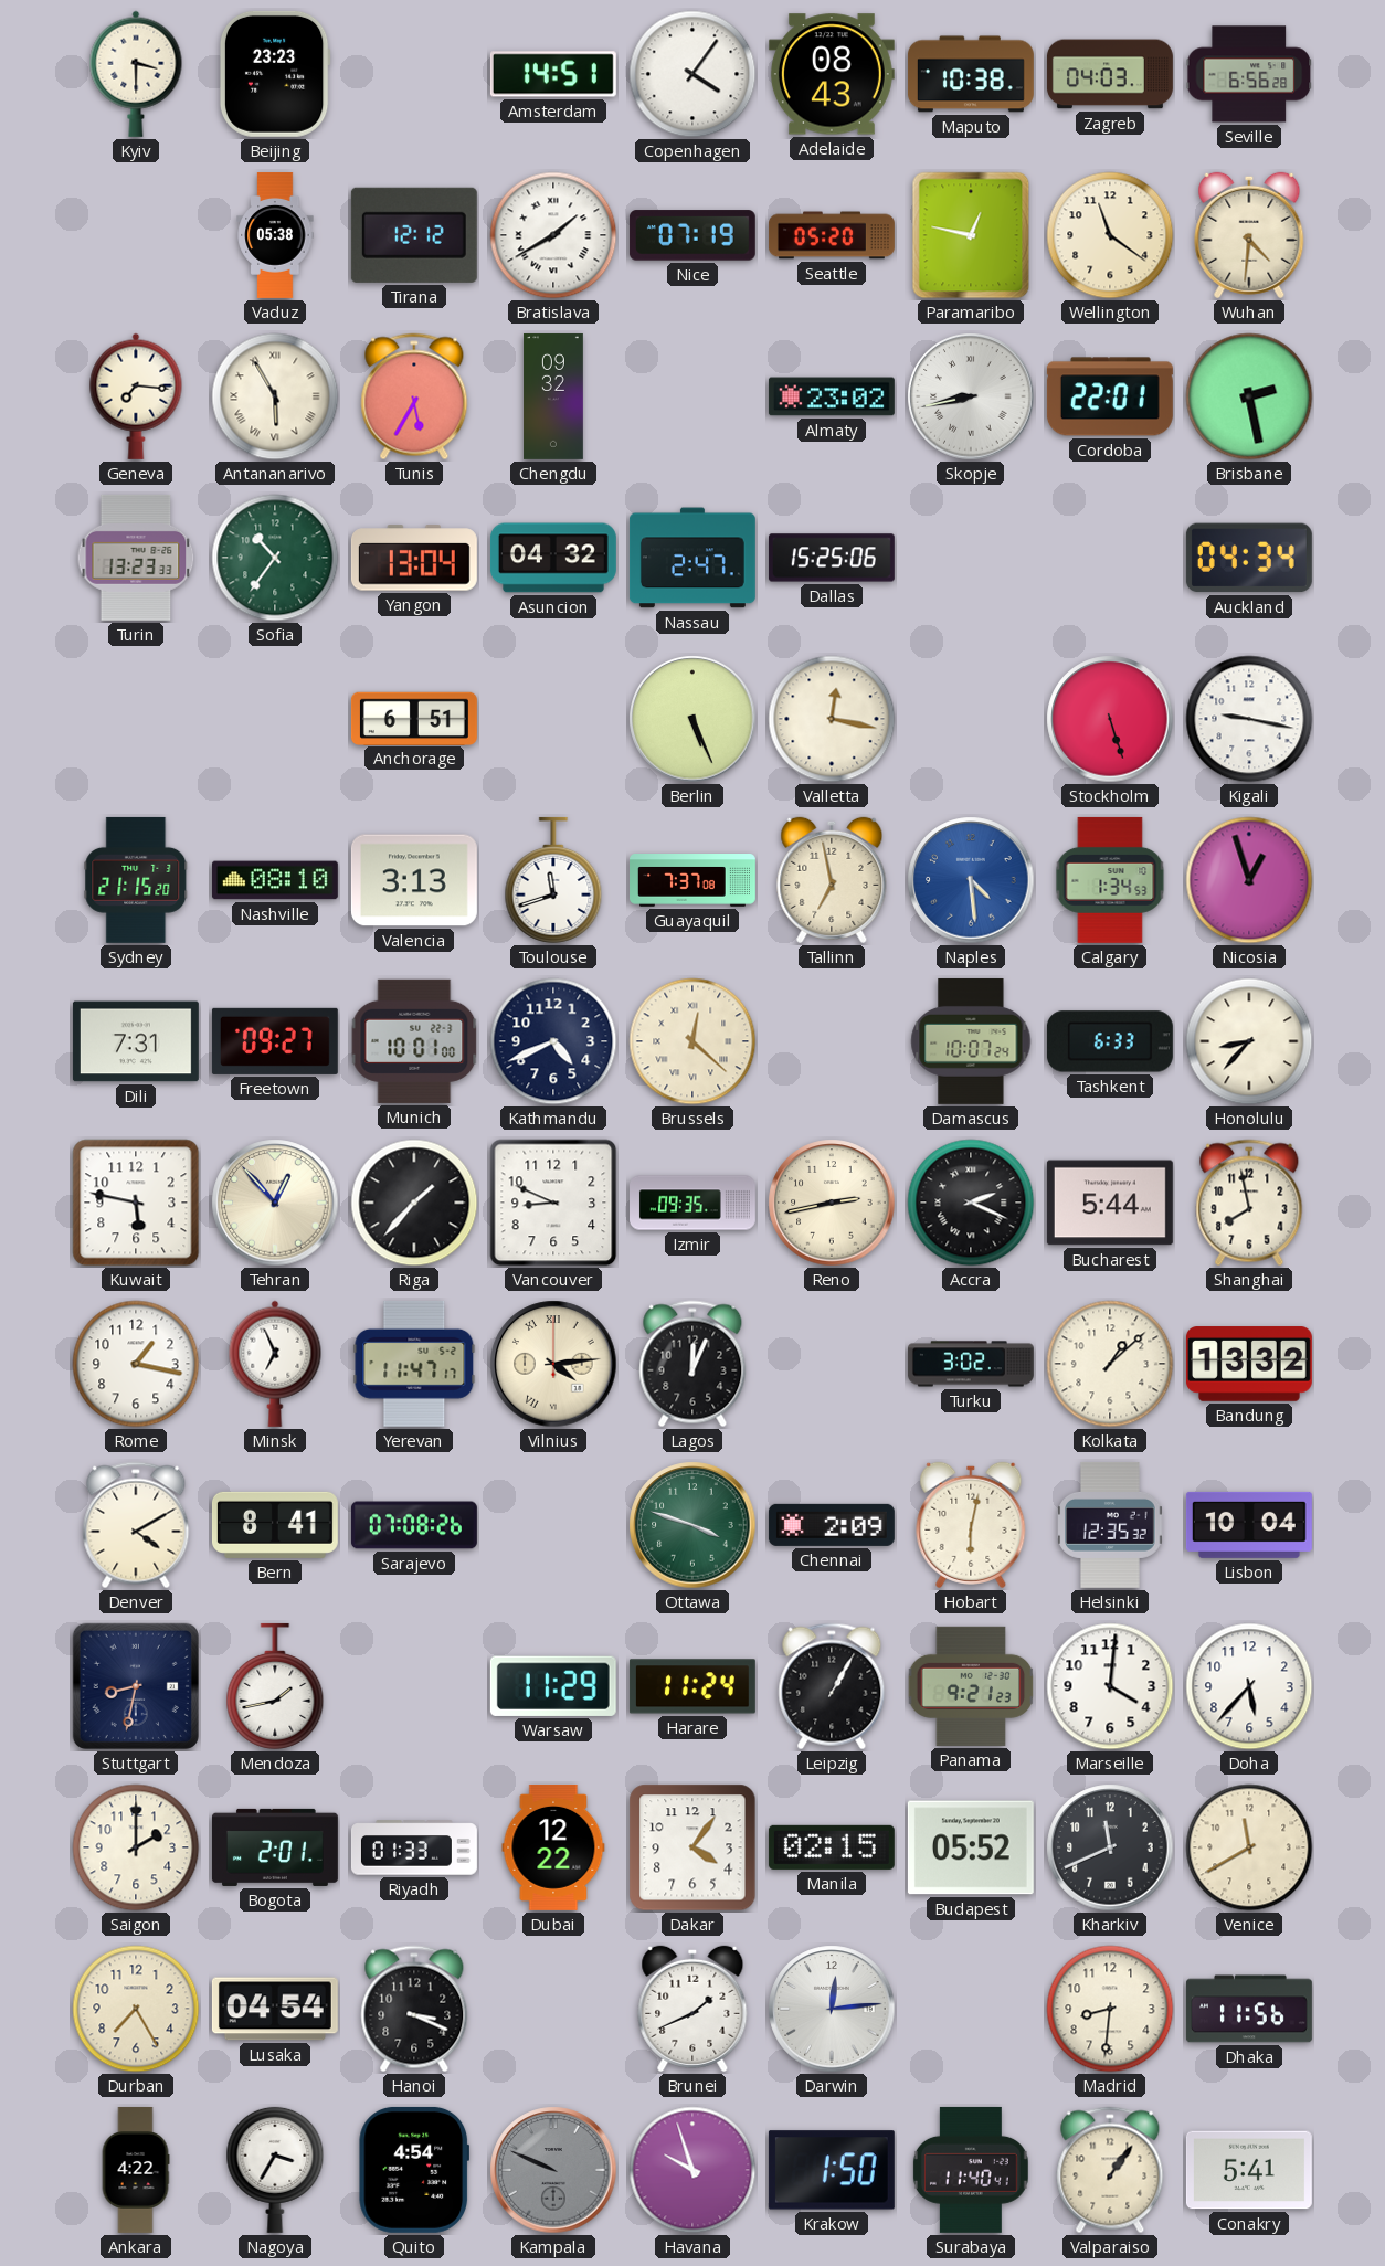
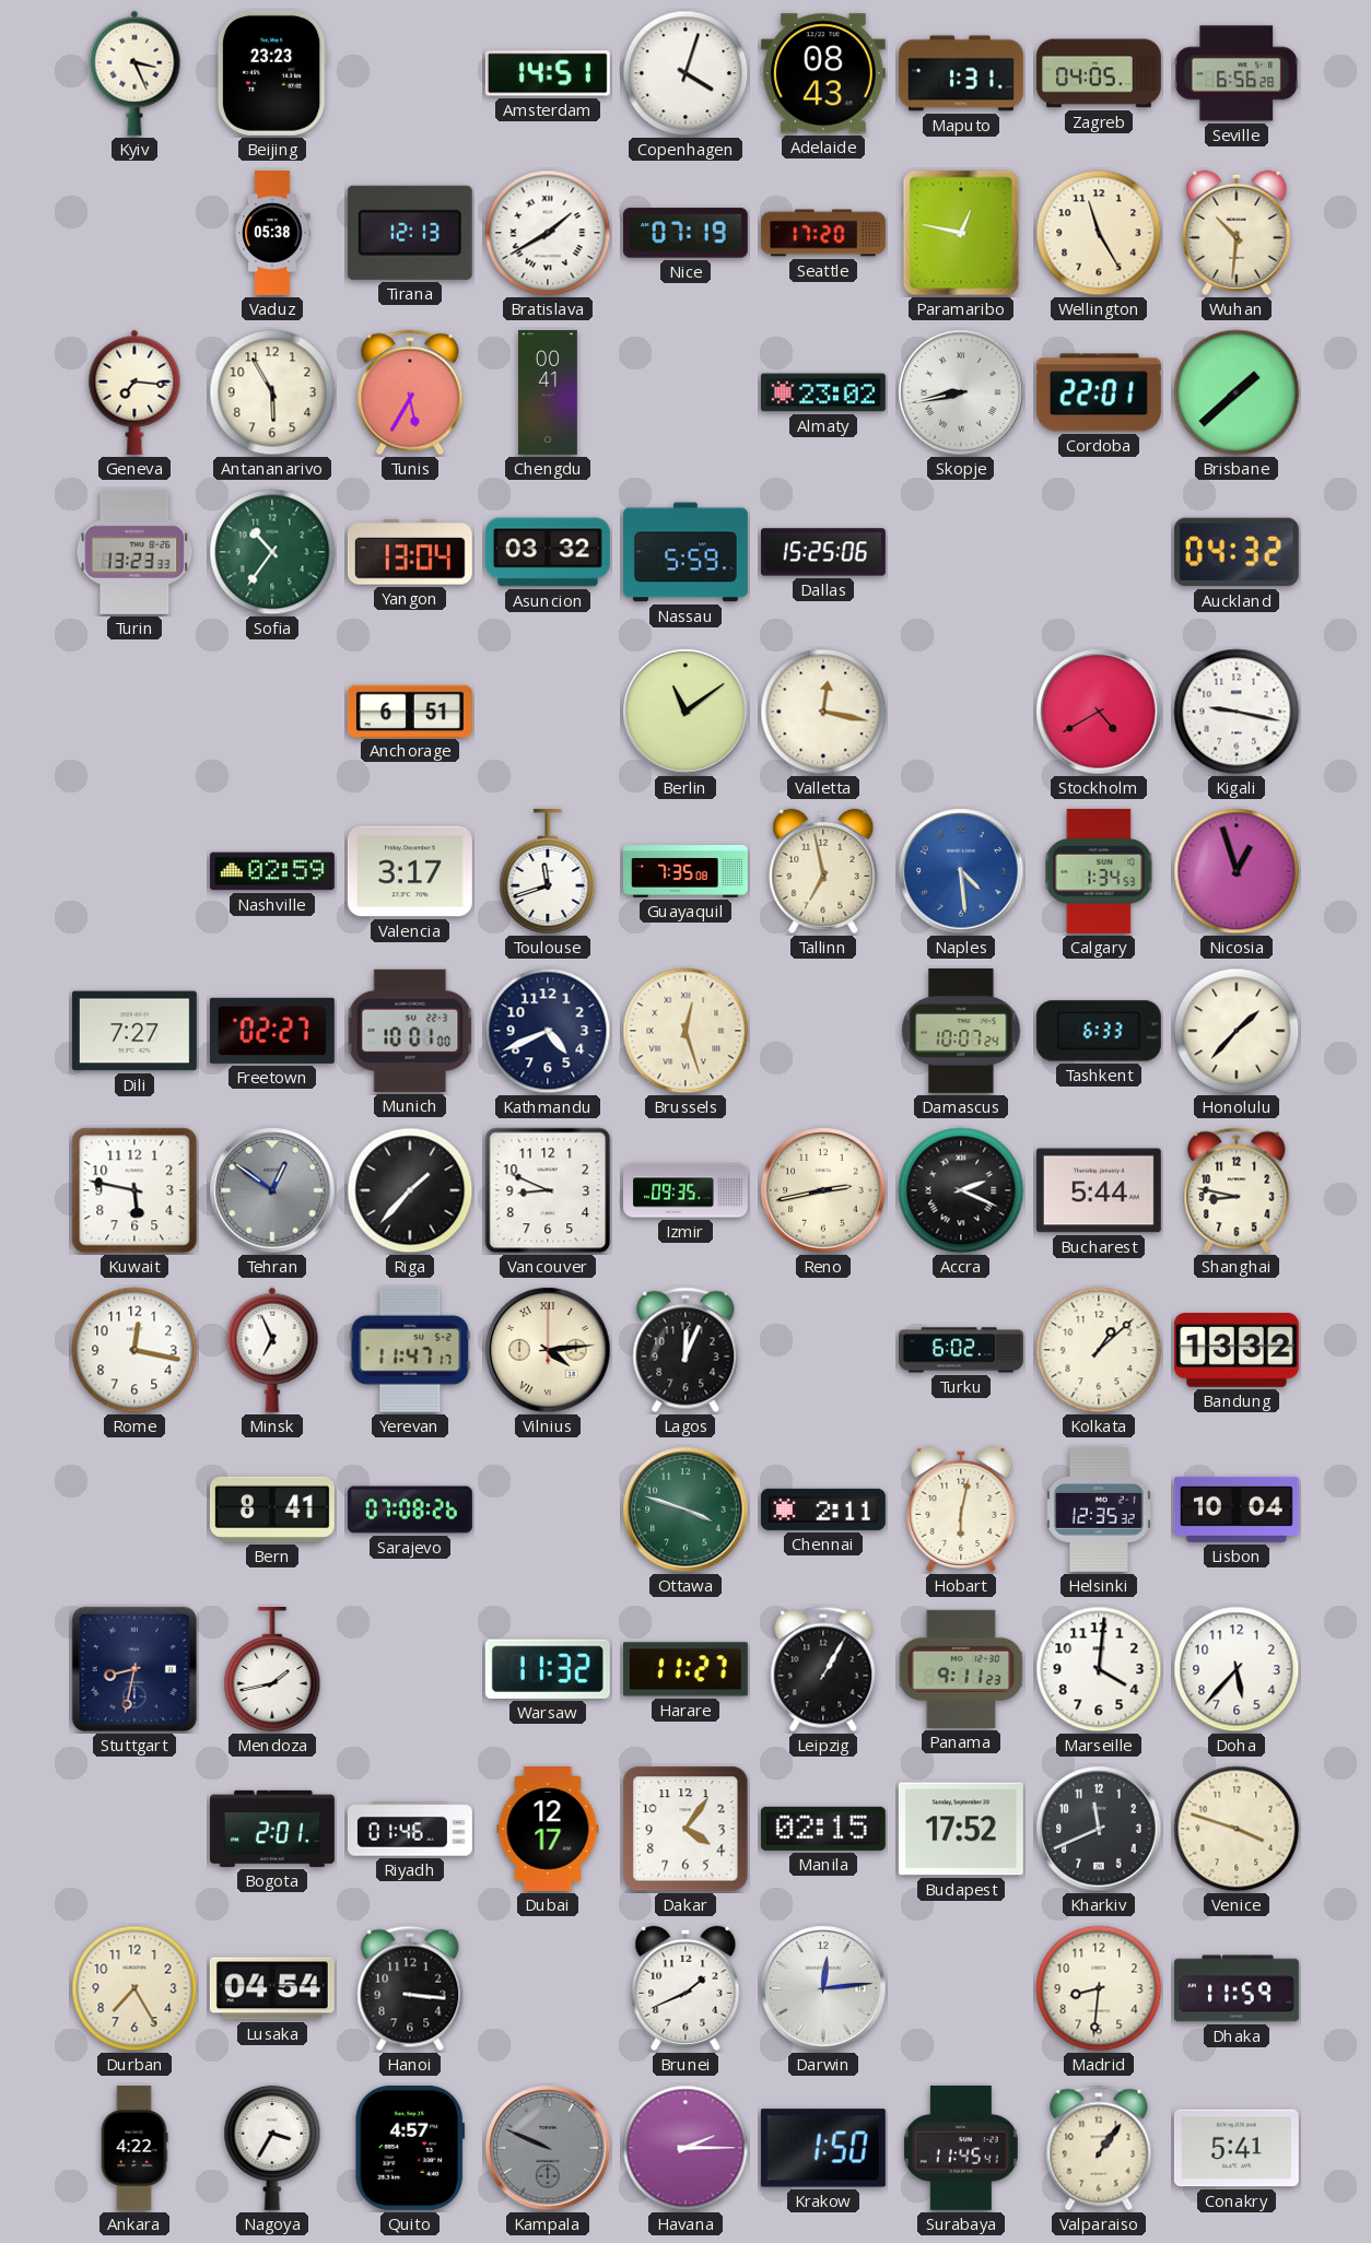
Kyiv: 3:30 -> 3:26 (134, 73)
Copenhagen: 4:06 -> 4:03 (685, 73)
Maputo: 10:38 -> 1:31 (961, 73)
Zagreb: 04:03 -> 04:05 (1099, 73)
Tirana: 12:12 -> 12:13 (410, 233)
Seattle: 05:20 -> 17:20 (823, 233)
Wellington: 11:21 -> 11:25 (1099, 233)
Wuhan: 4:31 -> 10:31 (1237, 233)
Antananarivo numerals: Roman -> Arabic (272, 392)
Chengdu: 09:32 -> 00:41 (548, 392)
Brisbane: 2:28 -> 1:38 (1237, 392)
Asuncion: 04:32 -> 03:32 (548, 552)
Nassau: 2:47 -> 5:59 (685, 552)
Auckland: 04:34 -> 04:32 (1237, 552)
Berlin: 5:26 -> 11:09 (685, 712)
Stockholm: 5:27 -> 4:40 (1099, 712)
Sydney: 21:15 -> none (136, 880)
Nashville: 08:10 -> 02:59 (272, 871)
Valencia: 3:13 -> 3:17 (410, 871)
Guayaquil: 7:37 -> 7:35 (687, 872)
Dili: 7:31 -> 7:27 (134, 1031)
Freetown: 09:27 -> 02:27 (272, 1031)
Brussels: 12:22 -> 12:27 (685, 1031)
Honolulu: 8:37 -> 1:37 (1237, 1031)
Tehran: 12:53 -> 12:51 (272, 1190)
Tehran dial: cream -> grey (272, 1190)
Shanghai: 7:58 -> 8:47 (1237, 1190)
Rome: 1:17 -> 12:17 (134, 1350)
Turku: 3:02 -> 6:02 (961, 1350)
Denver: 4:10 -> none (136, 1525)
Chennai: 2:09 -> 2:11 (823, 1510)
Warsaw: 11:29 -> 11:32 (548, 1669)
Harare: 11:24 -> 11:27 (685, 1669)
Panama: 9:21 -> 9:11 (961, 1669)
Saigon: 2:00 -> none (136, 1847)
Riyadh: 01:33 -> 01:46 (410, 1829)
Dubai: 12:22 -> 12:17 (548, 1829)
Budapest: 05:52 -> 17:52 (961, 1829)
Venice: 11:40 -> 3:48 (1237, 1829)
Hanoi: 3:19 -> 3:16 (410, 1988)
Dhaka: 11:56 -> 11:59 (1237, 1988)
Quito: 4:54 -> 4:57 (410, 2148)
Havana: 9:57 -> 2:15 (685, 2148)
Surabaya: 11:40 -> 11:45 (961, 2148)
